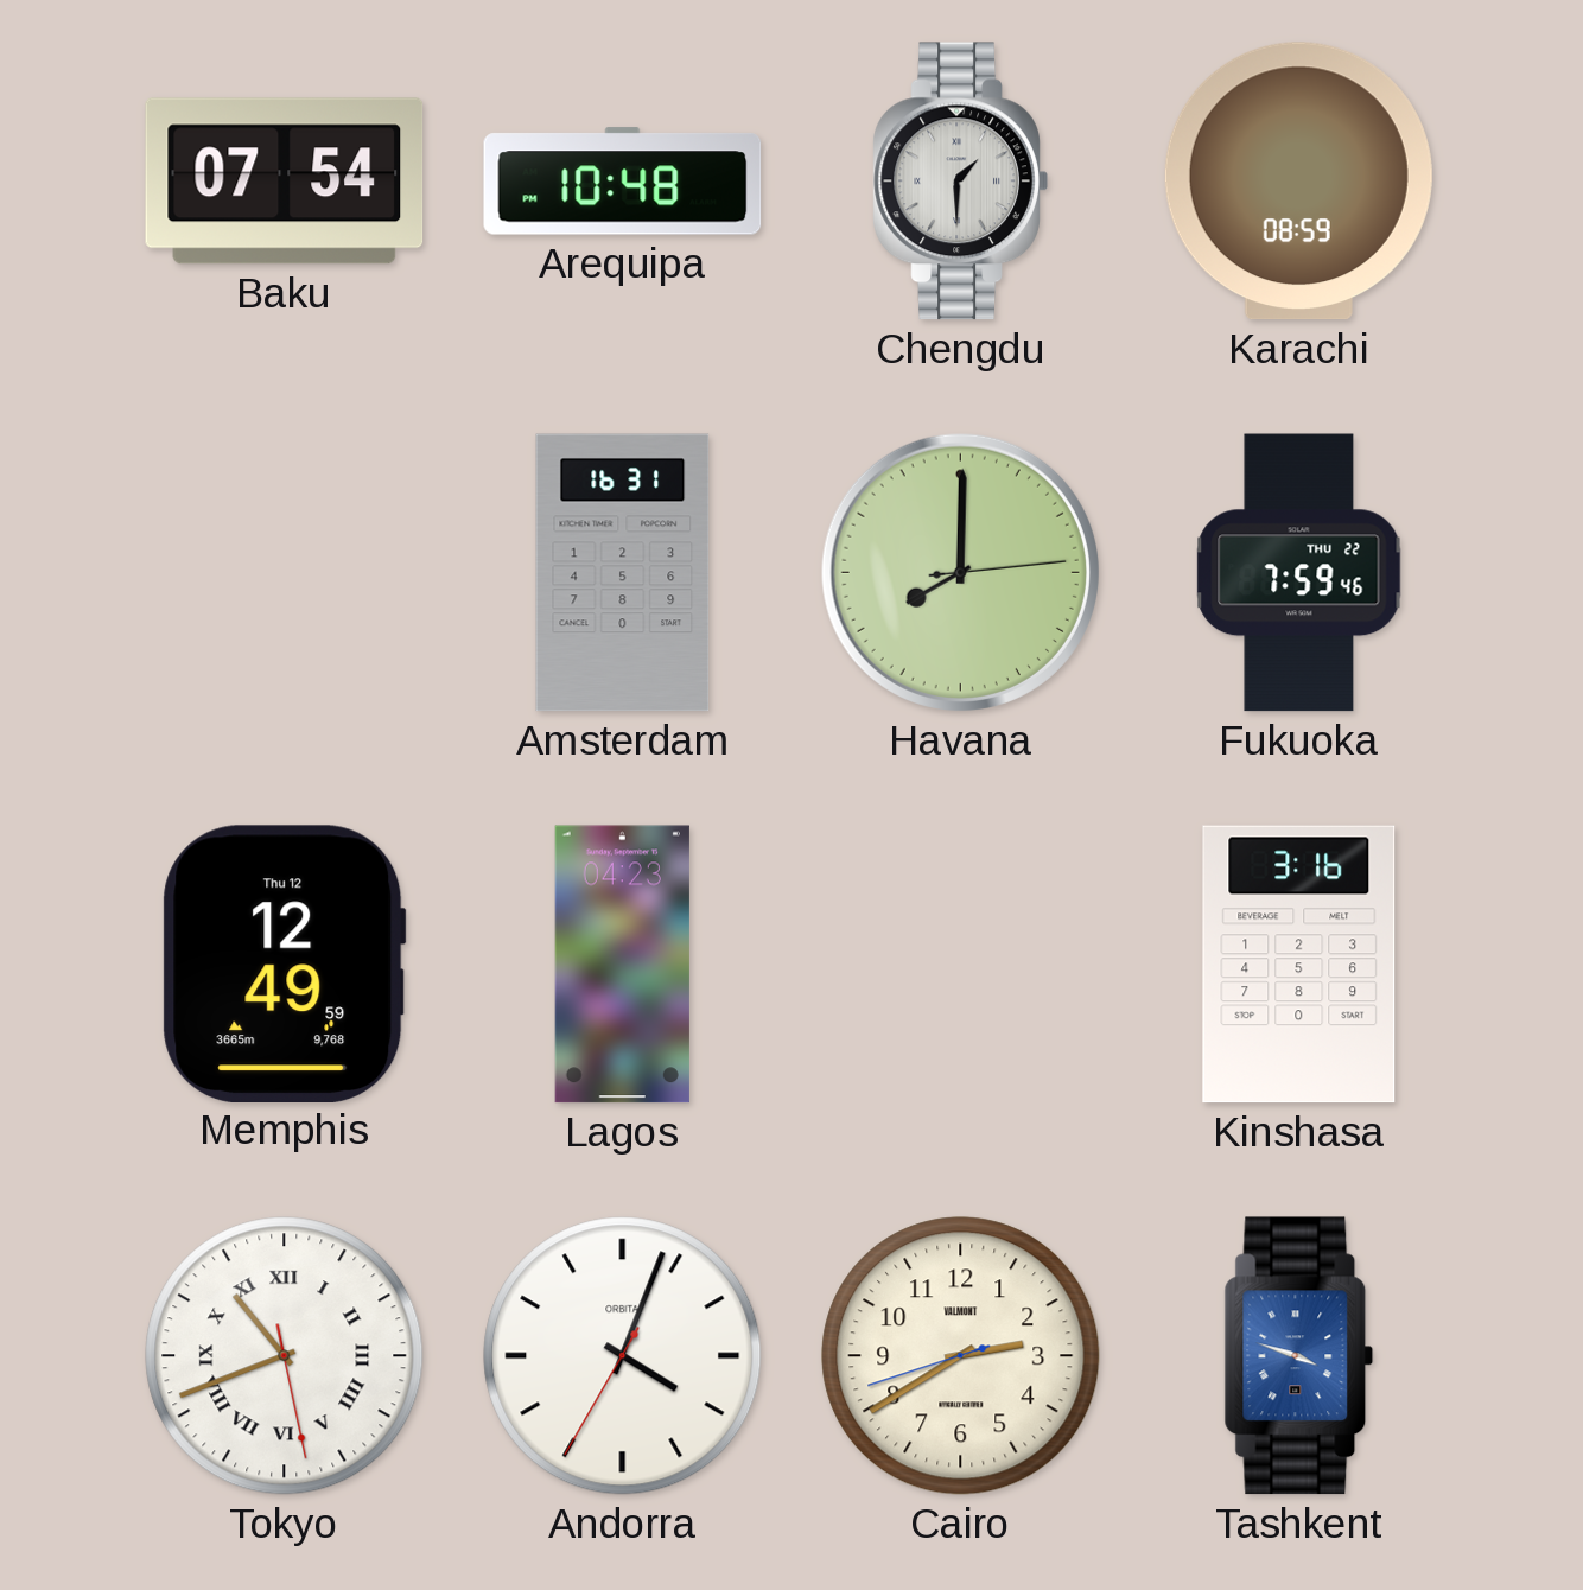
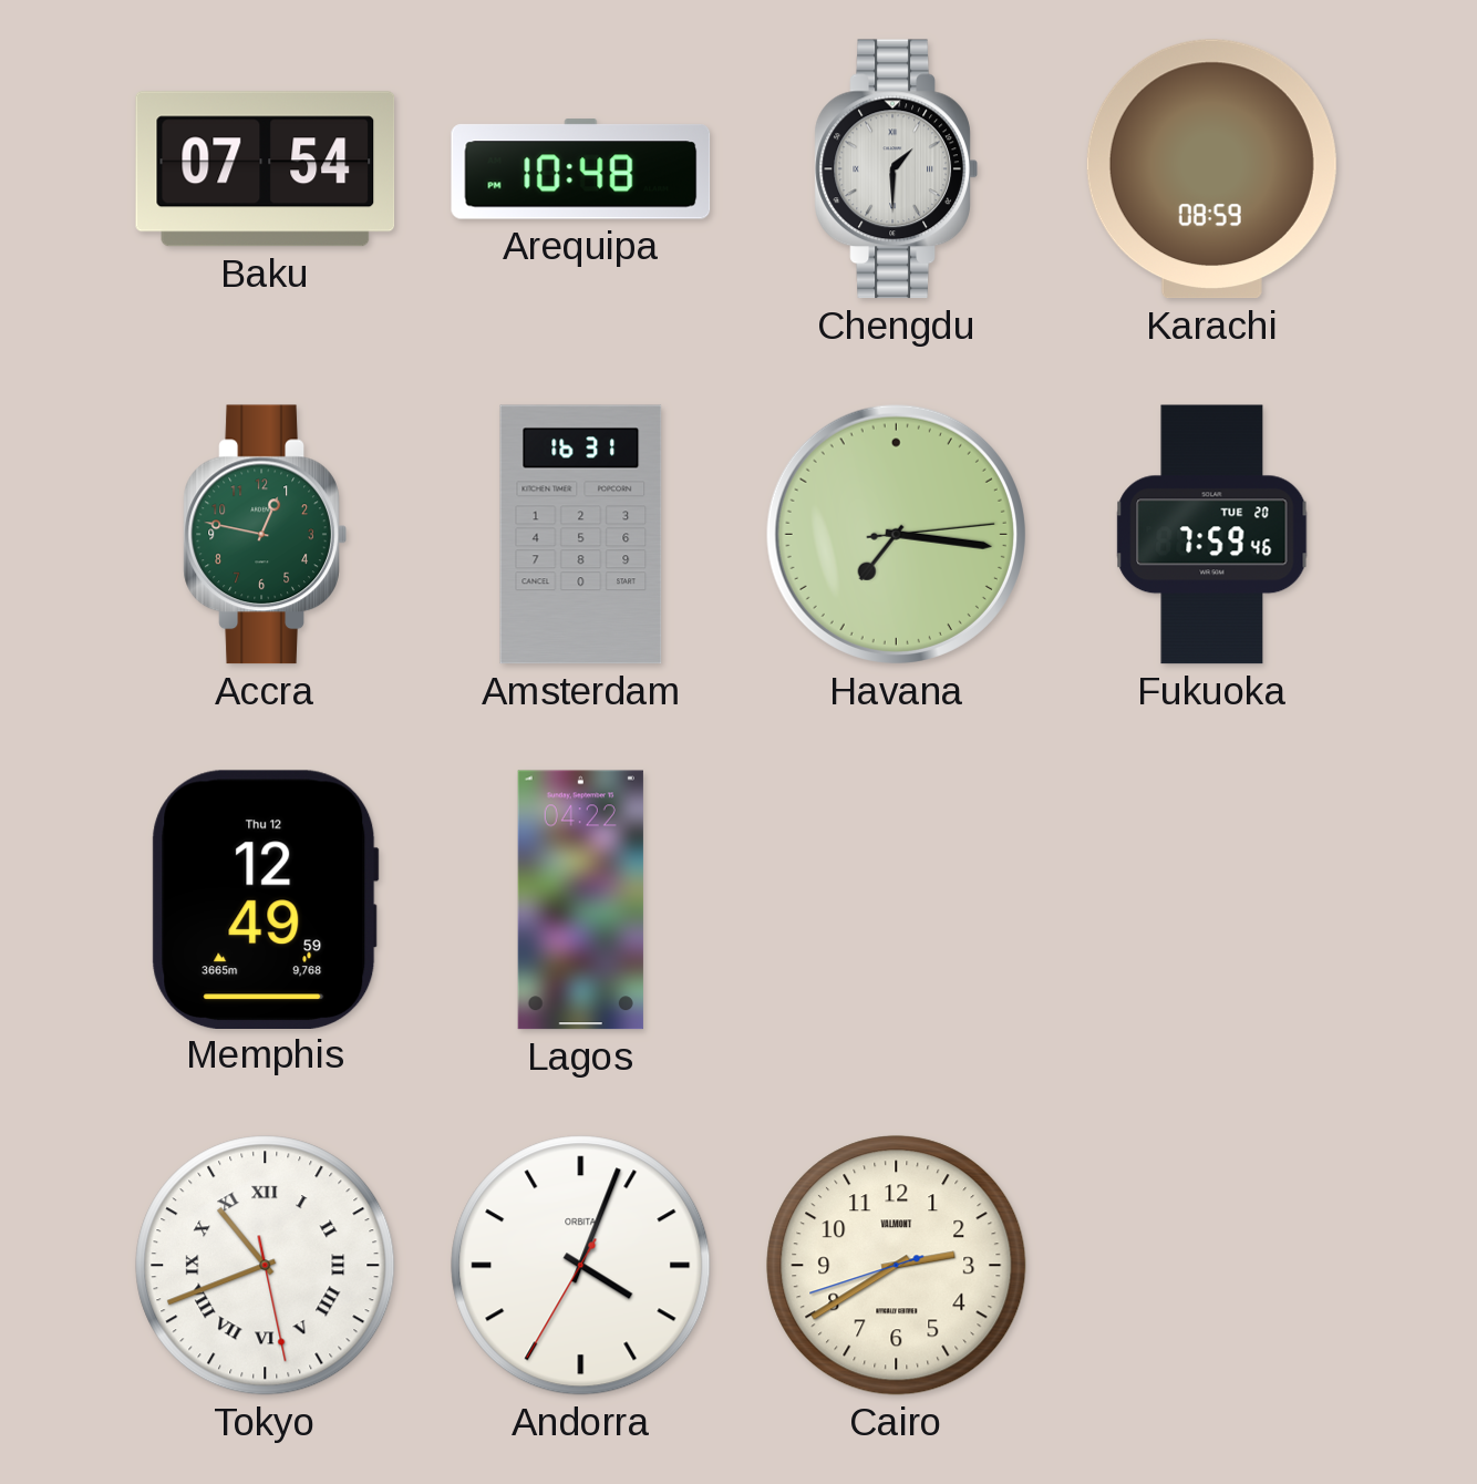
Accra: none -> 12:47 (265, 535)
Havana: 8:00 -> 7:16 (896, 534)
Fukuoka date: THU 22 -> TUE 20 (1212, 535)
Lagos: 04:23 -> 04:22 (580, 900)
Kinshasa: 3:16 -> none (1299, 965)
Tashkent: 3:48 -> none (1299, 1356)
